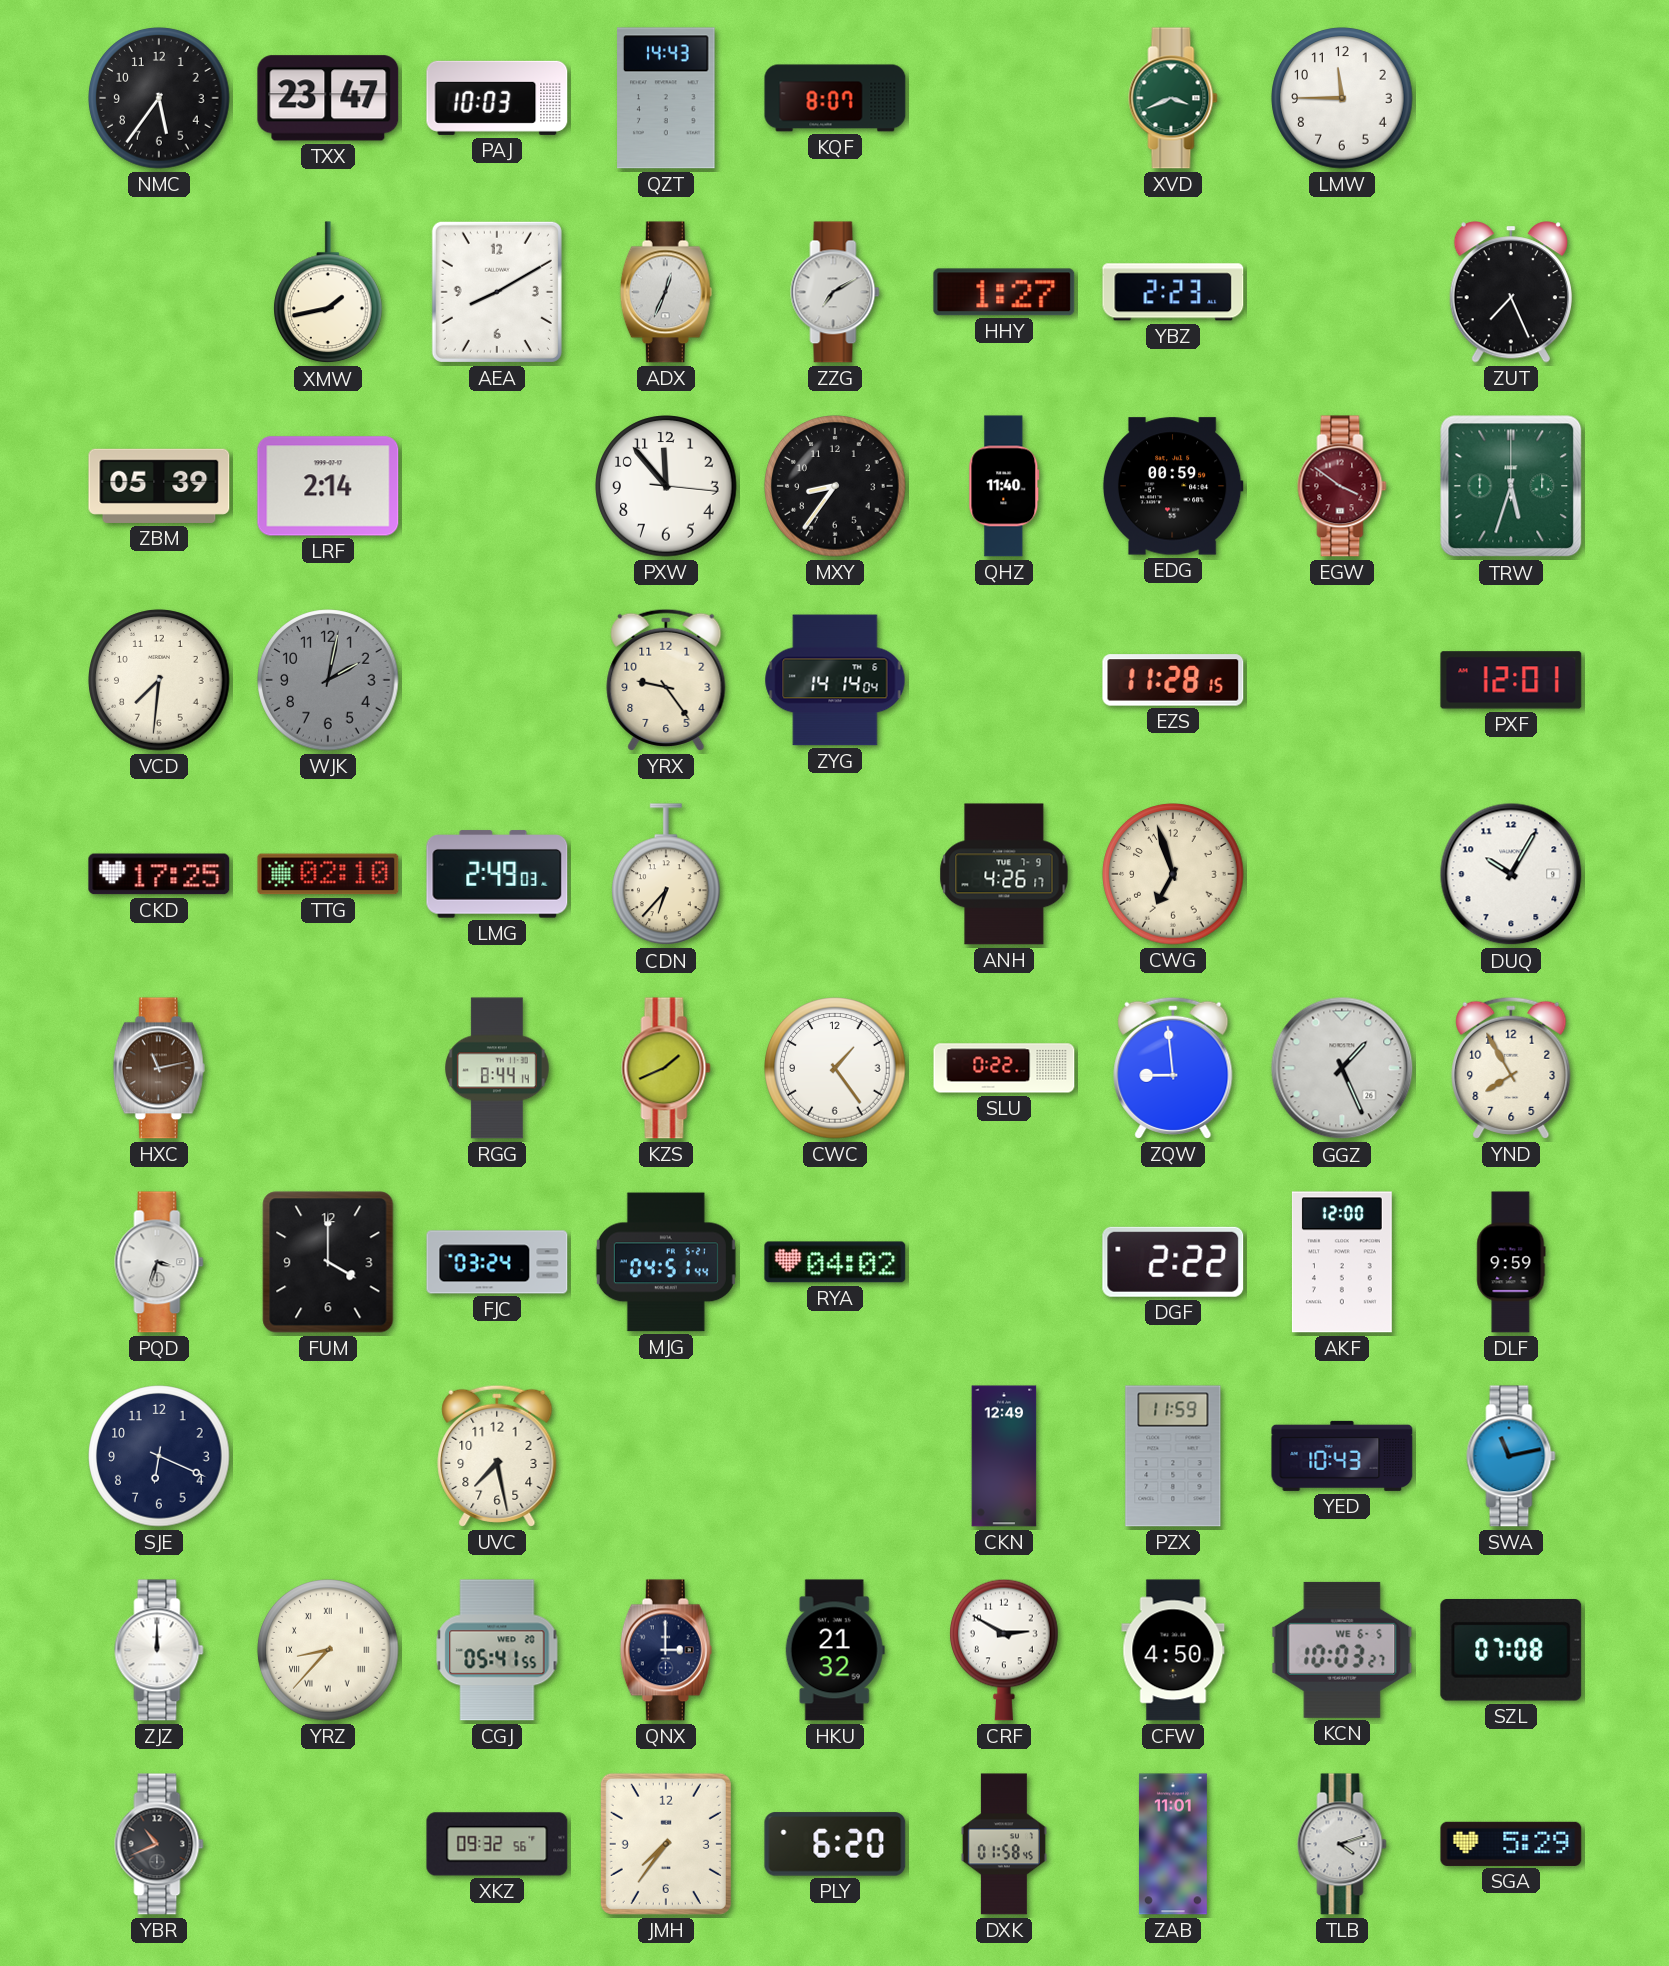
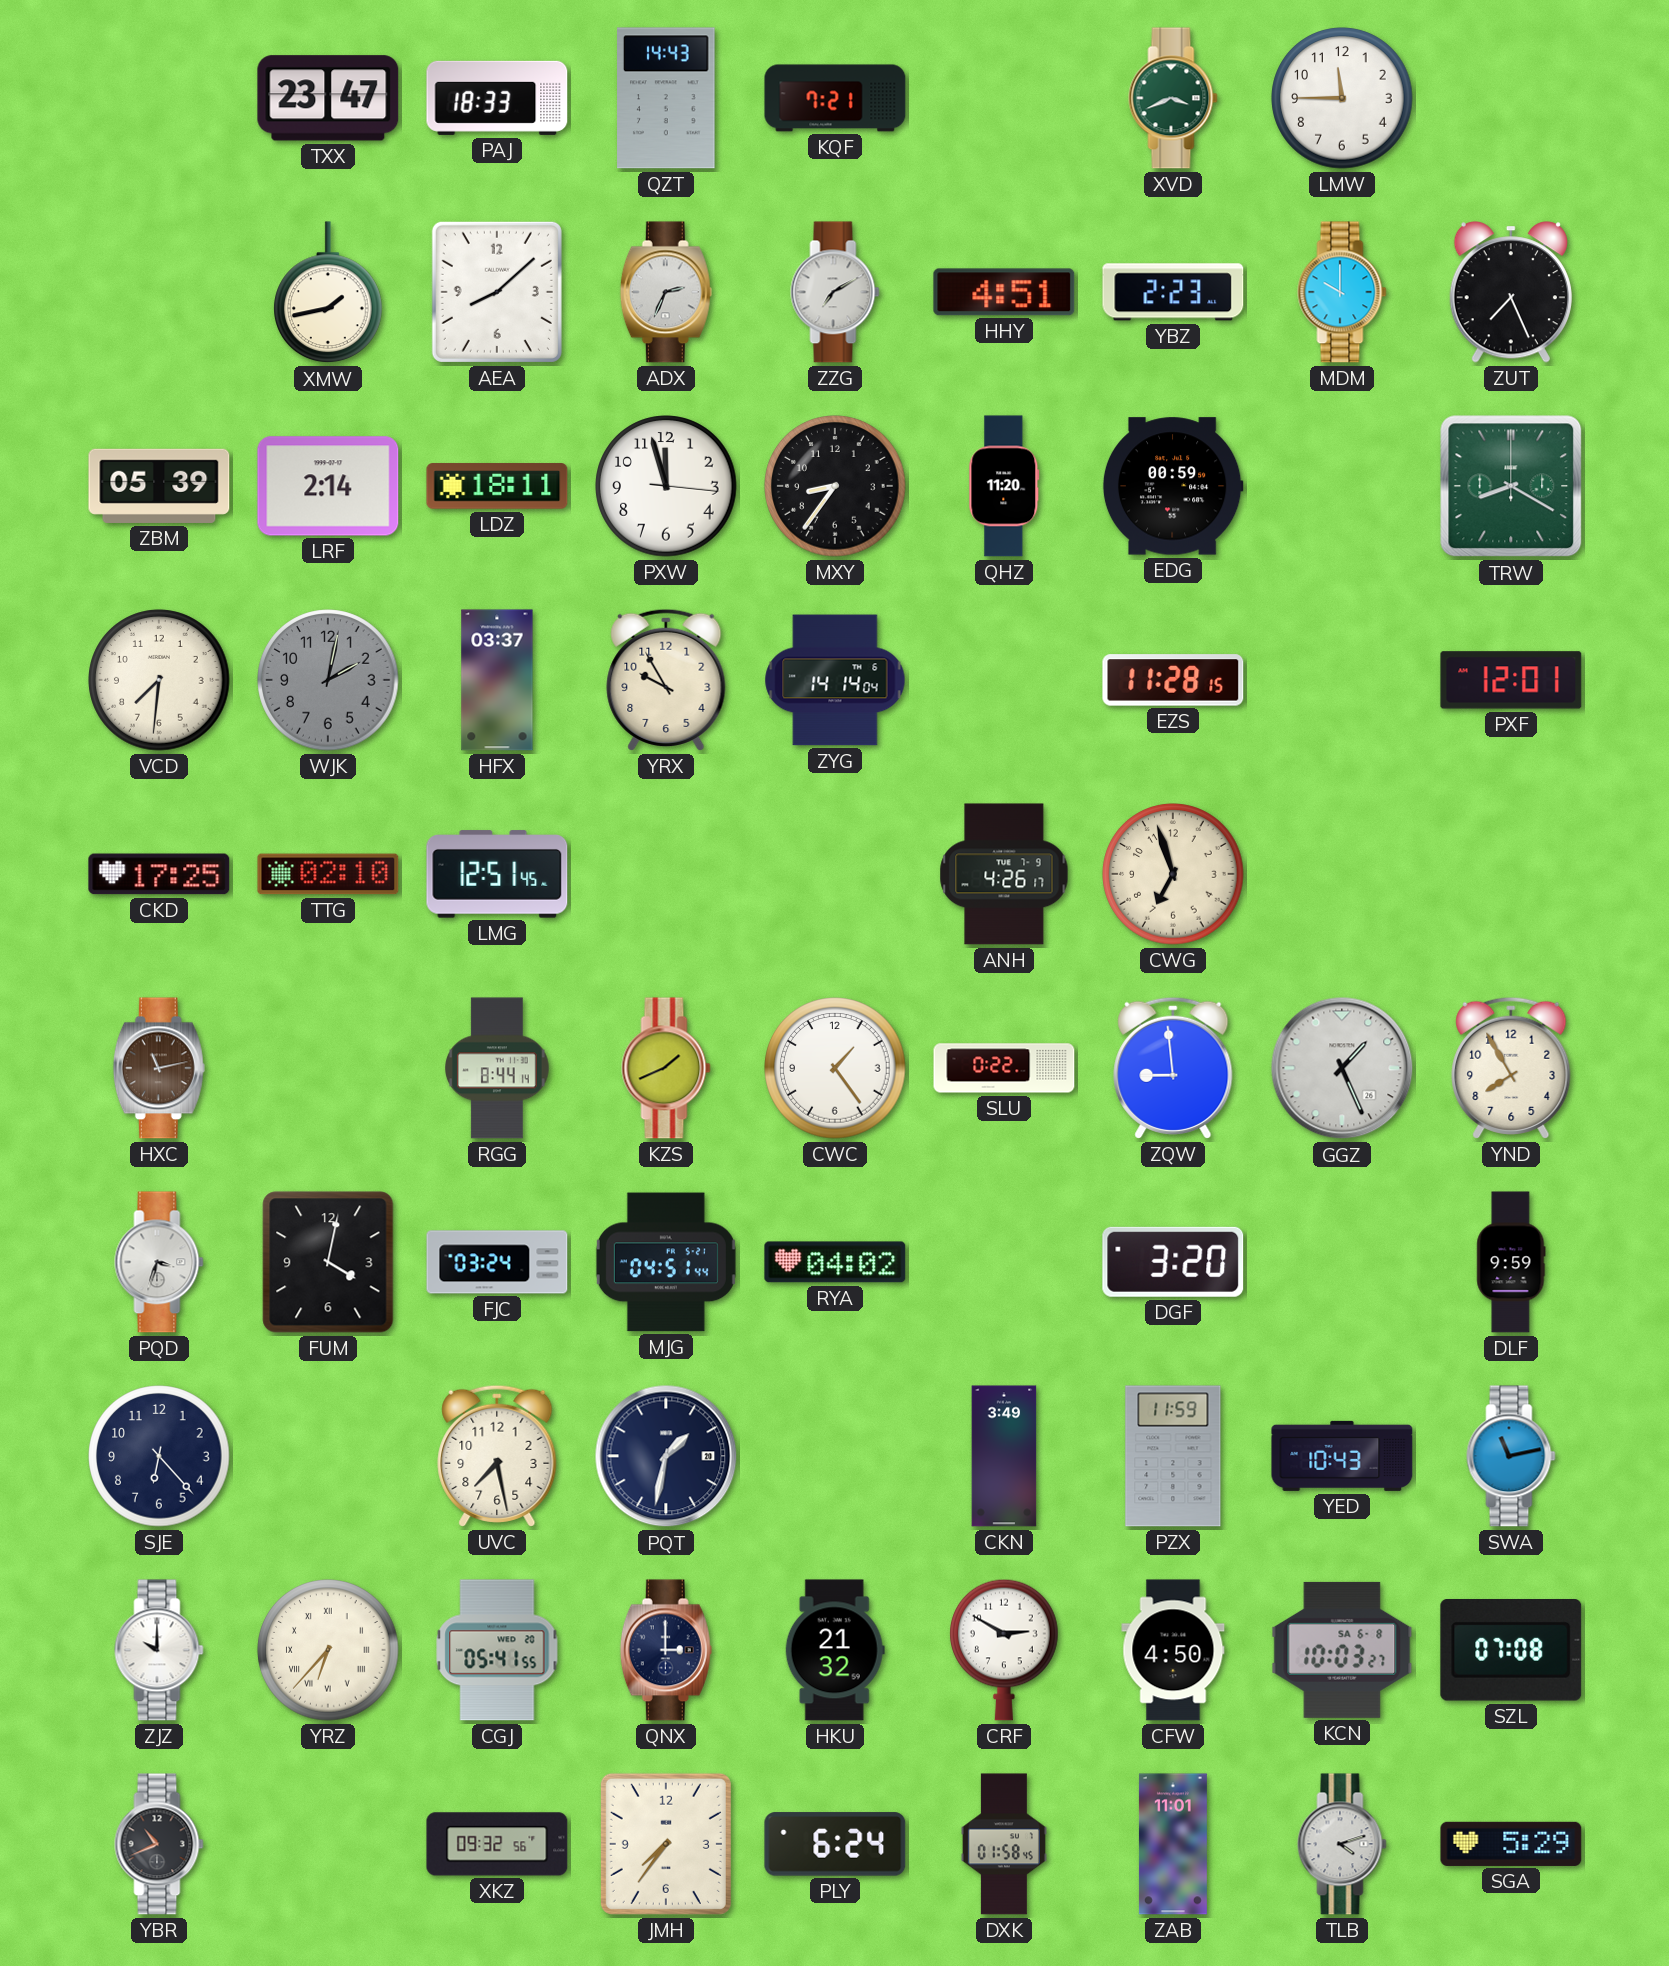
NMC: 5:36 -> none (159, 98)
PAJ: 10:03 -> 18:33 (497, 98)
KQF: 8:07 -> 7:21 (835, 98)
AEA: 8:10 -> 8:08 (497, 292)
ADX: 12:34 -> 2:34 (666, 292)
HHY: 1:27 -> 4:51 (1004, 292)
MDM: none -> 10:00 (1342, 292)
LDZ: none -> 18:11 (497, 486)
PXW: 11:53 -> 11:57 (666, 486)
QHZ: 11:40 -> 11:20 (1004, 486)
EGW: 3:51 -> none (1342, 486)
TRW: 5:33 -> 8:20 (1511, 486)
HFX: none -> 03:37 (497, 680)
YRX: 9:24 -> 9:55 (666, 680)
LMG: 2:49 -> 12:51 (497, 874)
CDN: 6:37 -> none (667, 875)
DUQ: 10:05 -> none (1511, 874)
FUM: 4:00 -> 4:02 (328, 1262)
DGF: 2:22 -> 3:20 (1173, 1262)
AKF: 12:00 -> none (1342, 1262)
SJE: 6:19 -> 6:23 (159, 1456)
PQT: none -> 1:32 (666, 1456)
CKN: 12:49 -> 3:49 (1004, 1456)
ZJZ: 12:00 -> 10:00 (159, 1650)
YRZ: 8:37 -> 6:37 (328, 1650)
KCN date: WE 6-5 -> SA 6-8 (1342, 1650)
PLY: 6:20 -> 6:24 (835, 1844)
